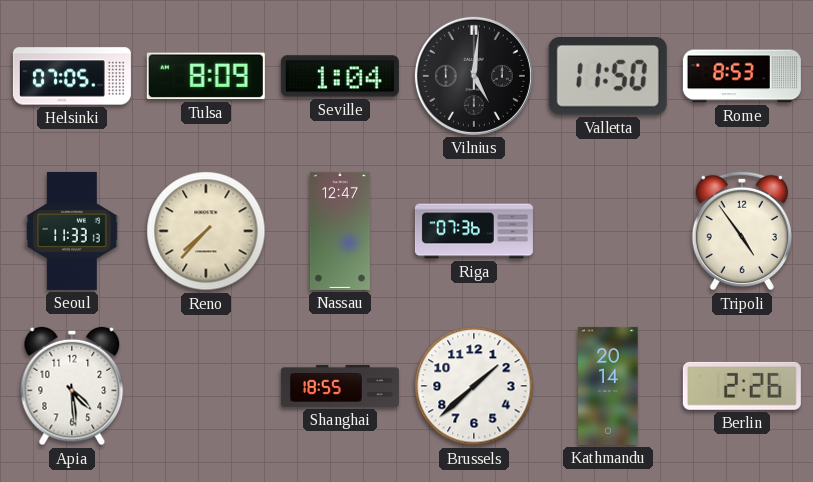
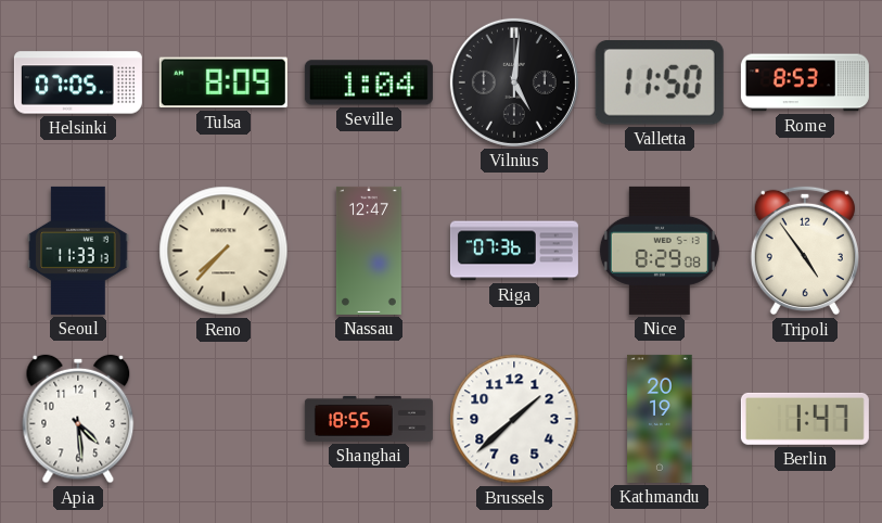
Nice: none -> 8:29 (660, 251)
Kathmandu: 20:14 -> 20:19 (660, 419)
Berlin: 2:26 -> 1:47 (805, 419)
